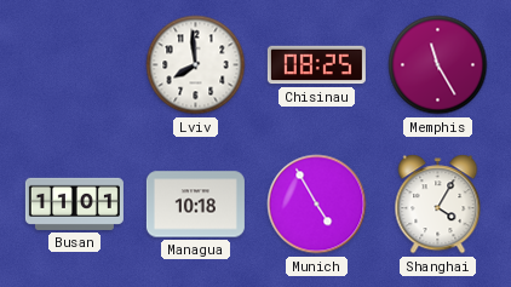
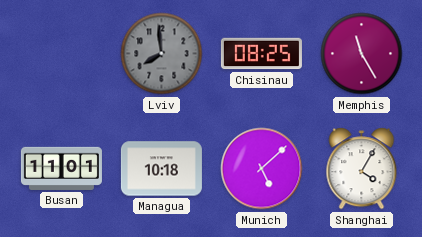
Lviv dial: white -> grey (162, 54)
Munich: 4:55 -> 5:08 (262, 169)
